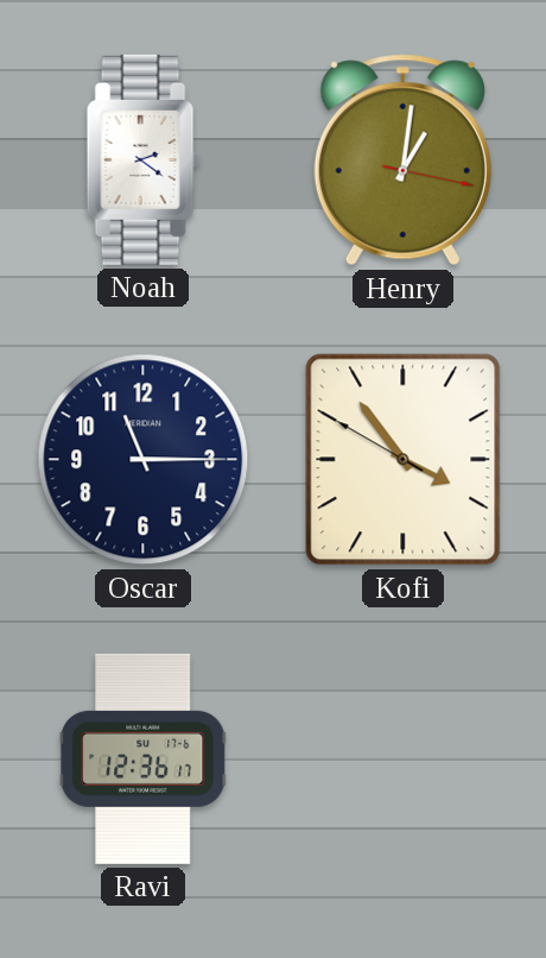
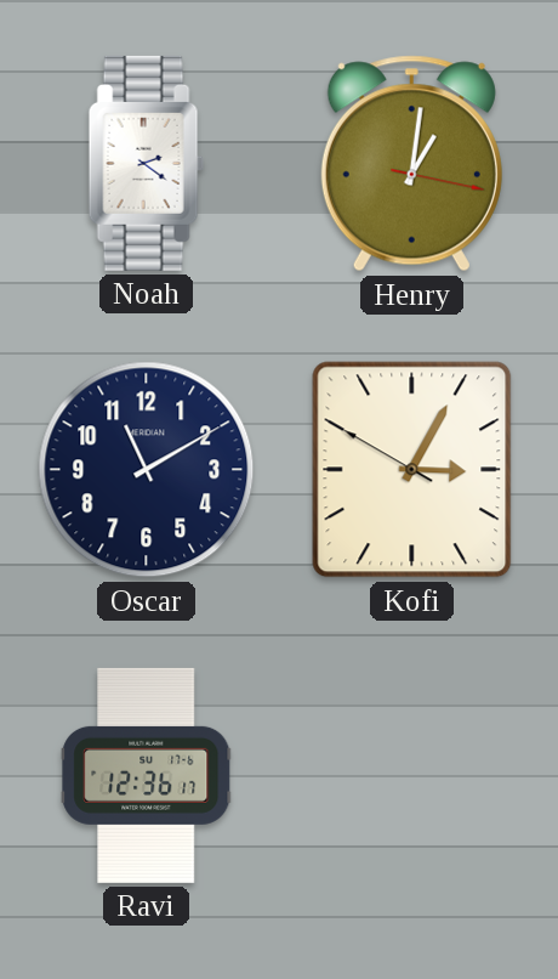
Oscar: 11:15 -> 11:10 (147, 470)
Kofi: 3:53 -> 3:04 (412, 470)
